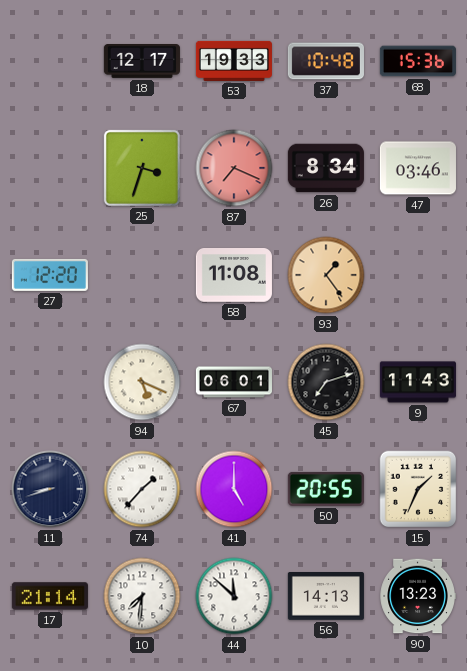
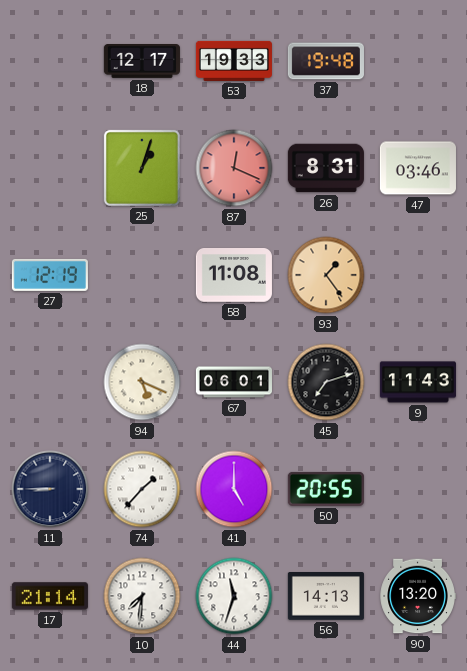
37: 10:48 -> 19:48 (326, 61)
68: 15:36 -> none (418, 61)
25: 3:33 -> 1:03 (142, 168)
87: 7:19 -> 12:19 (234, 168)
26: 8:34 -> 8:31 (326, 168)
27: 12:20 -> 12:19 (50, 275)
11: 8:42 -> 8:45 (50, 489)
15: 1:34 -> none (418, 489)
44: 11:52 -> 11:33 (234, 596)
90: 13:23 -> 13:20 (418, 596)
